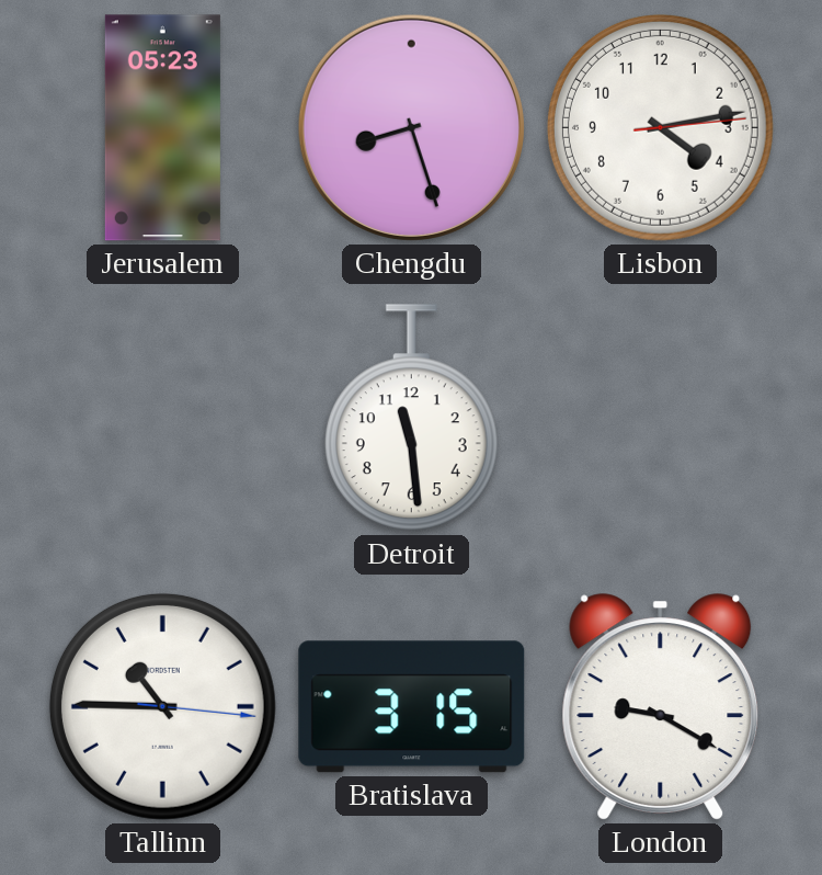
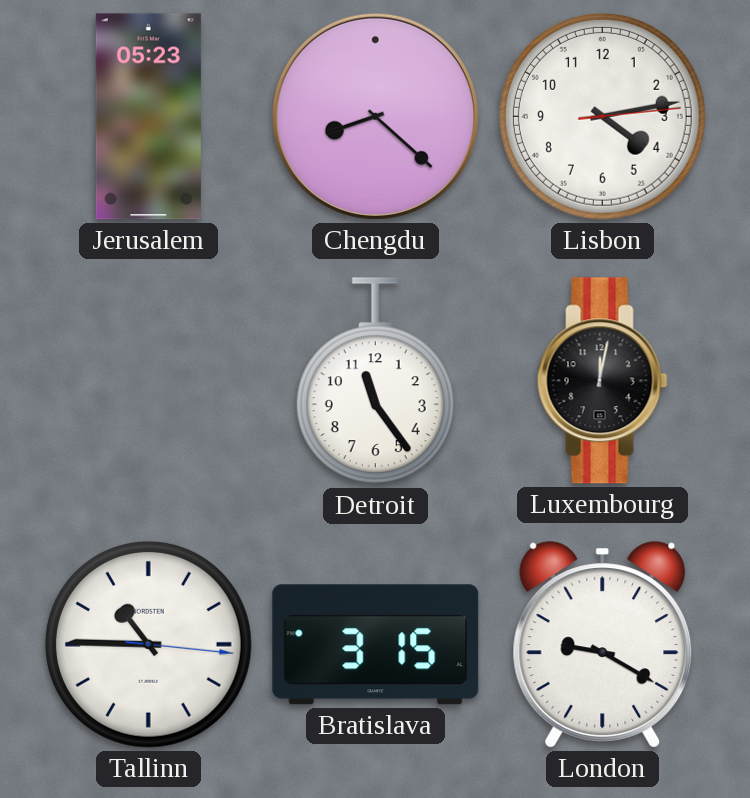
Chengdu: 8:27 -> 8:22 (375, 116)
Detroit: 11:29 -> 11:24 (375, 381)
Luxembourg: none -> 12:02 (603, 381)
